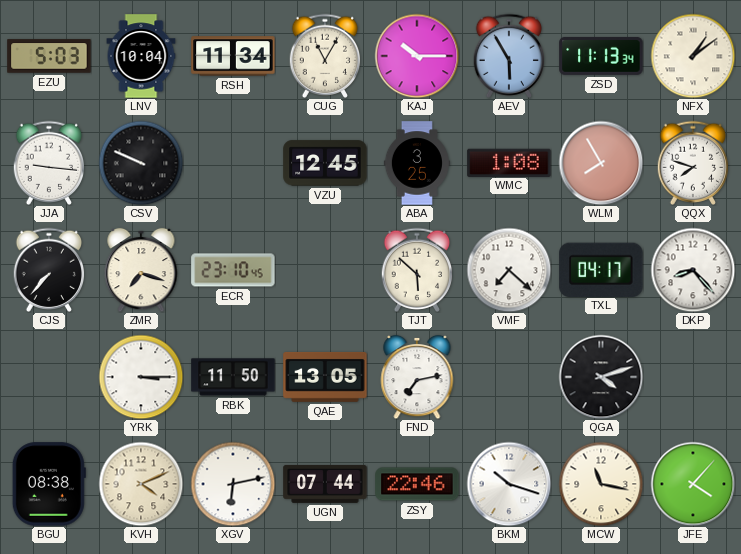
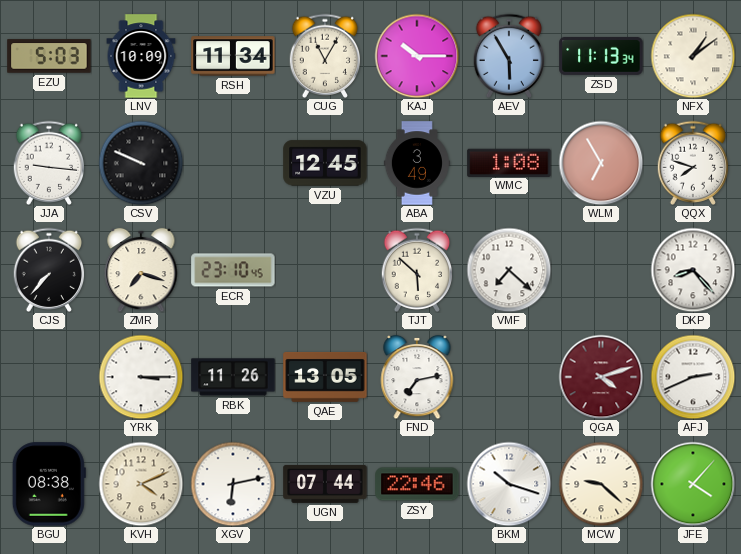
LNV: 10:04 -> 10:09 (141, 56)
ABA: 3:25 -> 3:49 (417, 163)
WLM: 7:55 -> 6:55 (601, 163)
TXL: 04:17 -> none (601, 269)
RBK: 11:50 -> 11:26 (233, 377)
QGA dial: black -> burgundy (601, 377)
AFJ: none -> 2:41 (693, 377)
MCW: 11:17 -> 9:22 (601, 484)
